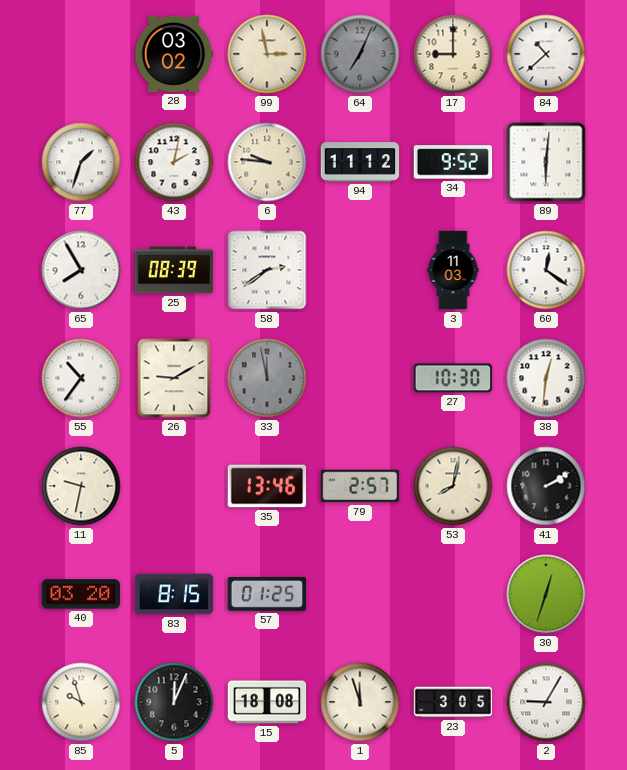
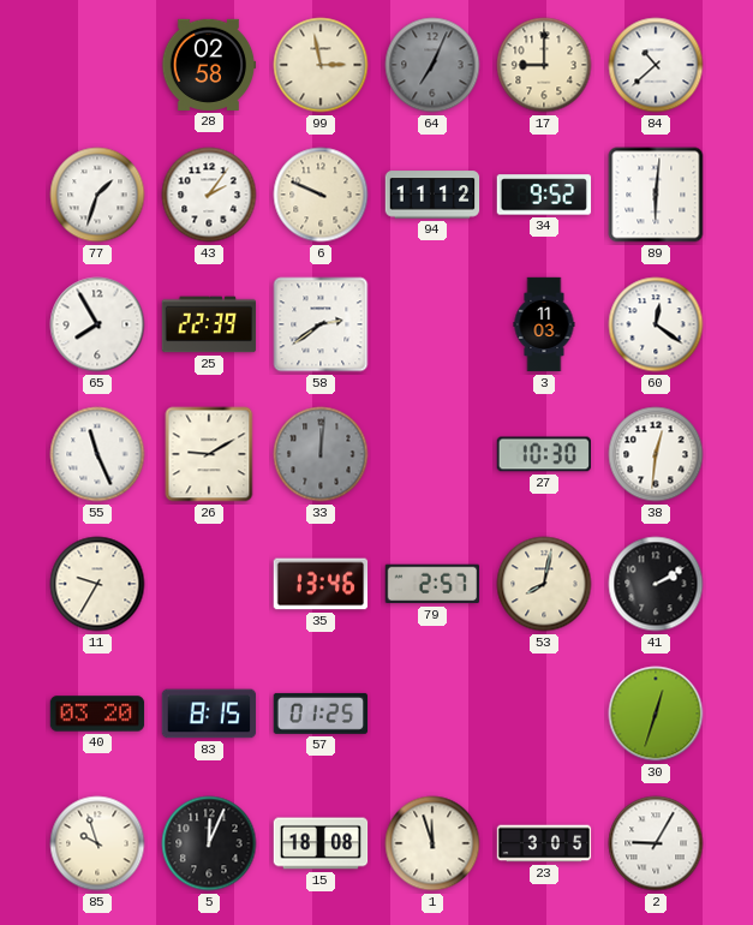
28: 03:02 -> 02:58 (209, 65)
43: 2:02 -> 2:06 (209, 195)
6: 9:46 -> 9:49 (321, 195)
25: 08:39 -> 22:39 (209, 324)
55: 10:36 -> 11:26 (97, 454)
33: 11:58 -> 12:01 (321, 454)
11: 9:32 -> 9:35 (97, 584)
